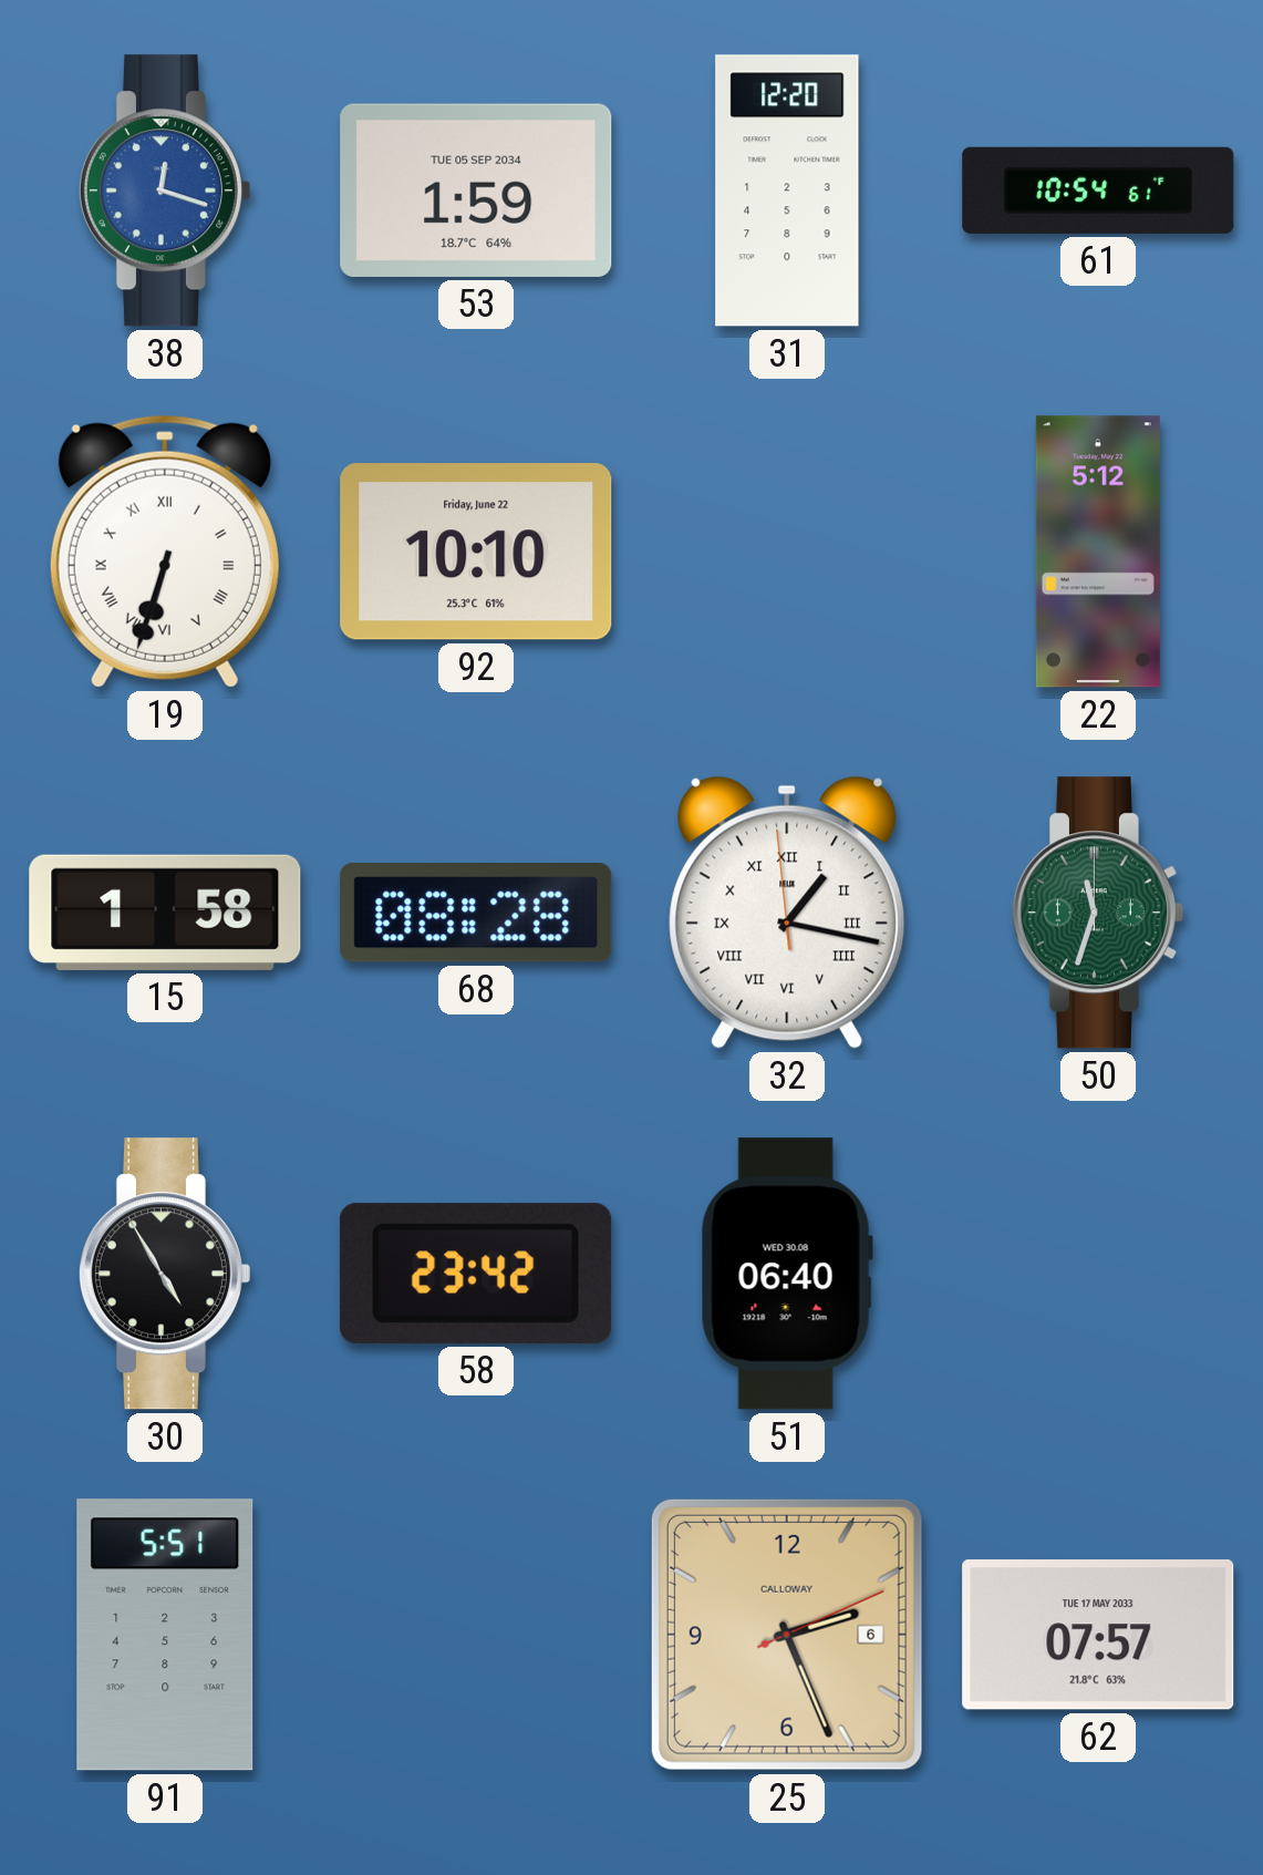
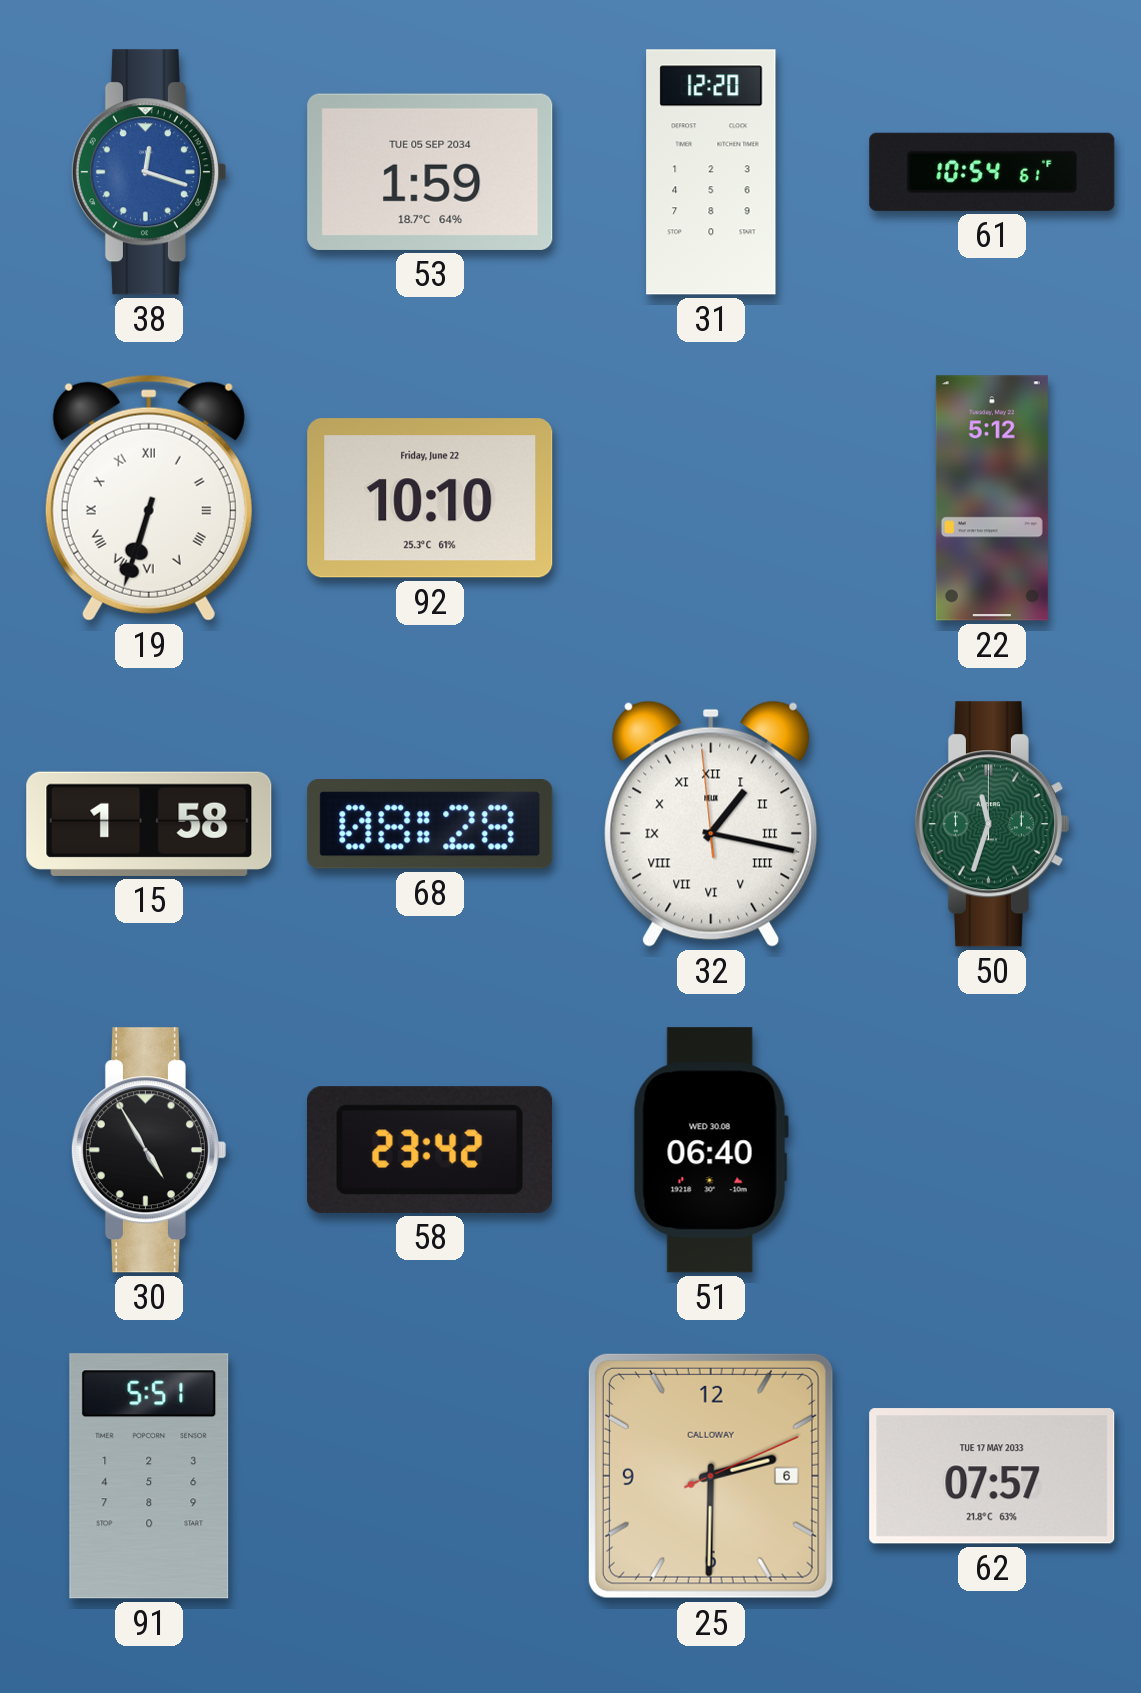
25: 2:26 -> 2:30 (711, 1476)
